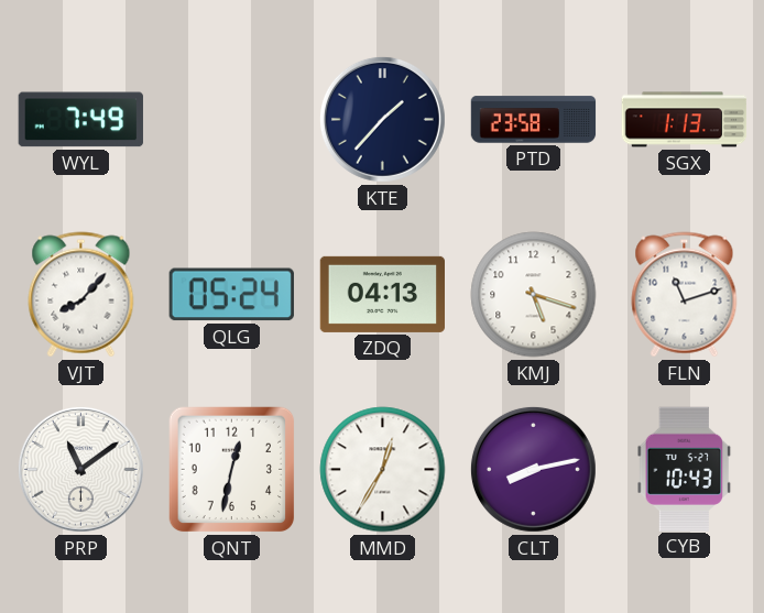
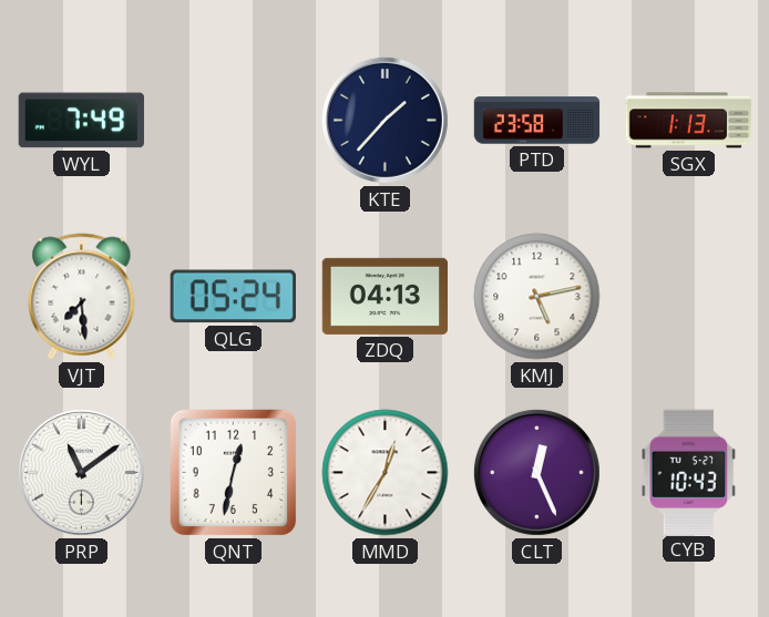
VJT: 8:07 -> 7:29 (82, 297)
KMJ: 5:18 -> 5:13 (537, 297)
FLN: 11:12 -> none (685, 295)
CLT: 8:13 -> 12:26 (536, 472)
